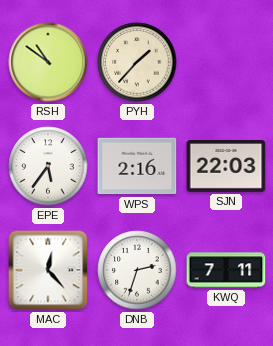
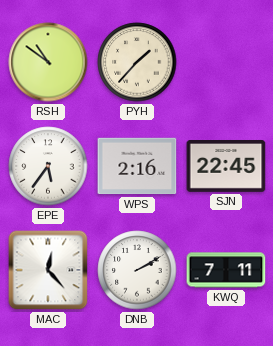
SJN: 22:03 -> 22:45 (226, 167)
DNB: 2:33 -> 2:10 (137, 270)
